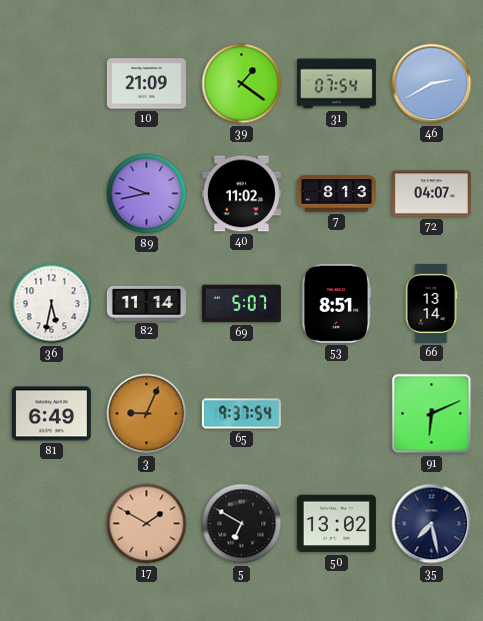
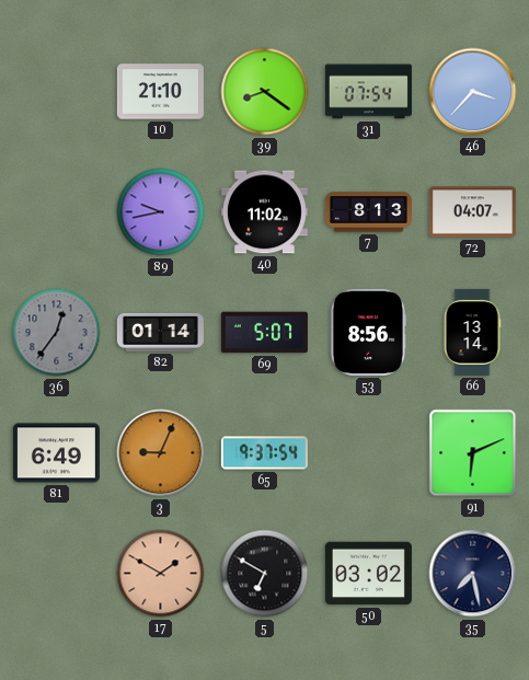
10: 21:09 -> 21:10 (160, 92)
39: 1:21 -> 8:21 (265, 92)
46: 2:40 -> 3:37 (473, 92)
36: 5:32 -> 12:36 (57, 333)
36 dial: white -> grey (57, 333)
82: 11:14 -> 01:14 (160, 332)
53: 8:51 -> 8:56 (369, 332)
50: 13:02 -> 03:02 (368, 574)
